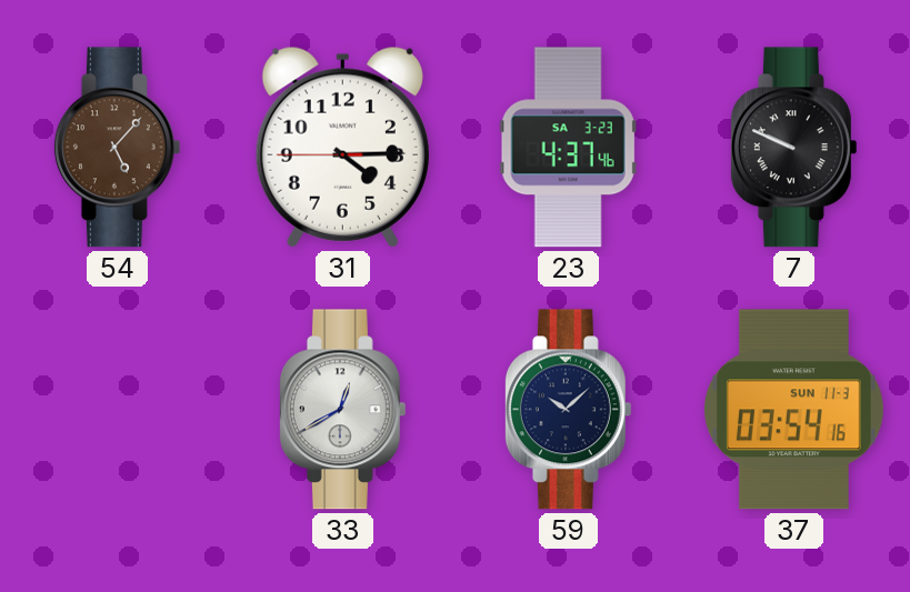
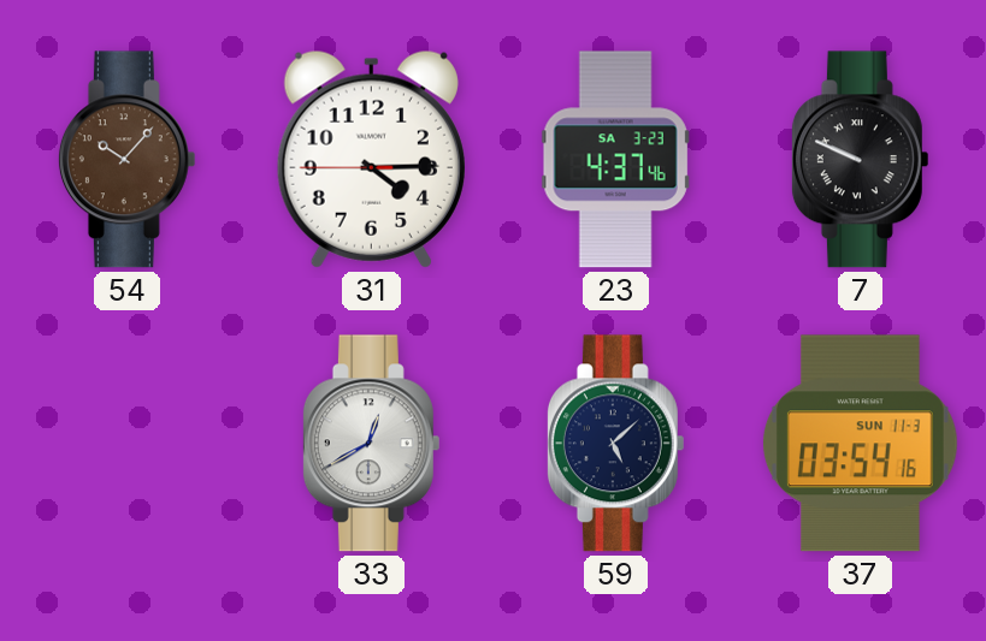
54: 5:07 -> 10:07 (126, 160)
59: 10:08 -> 5:08 (615, 444)
